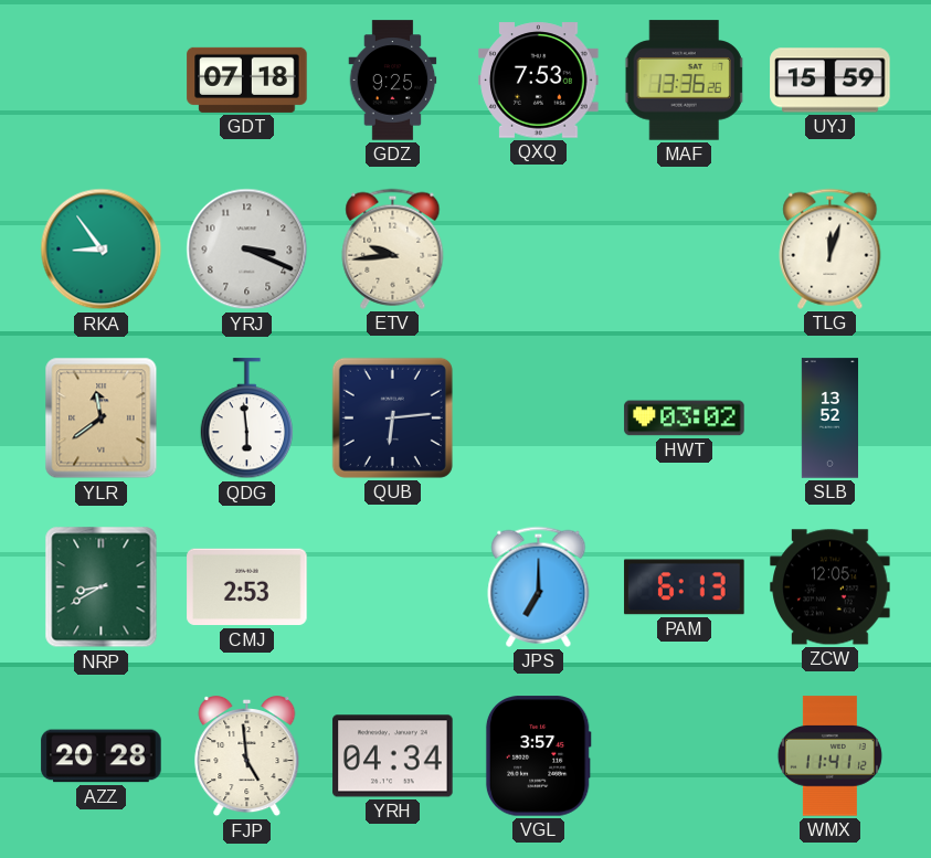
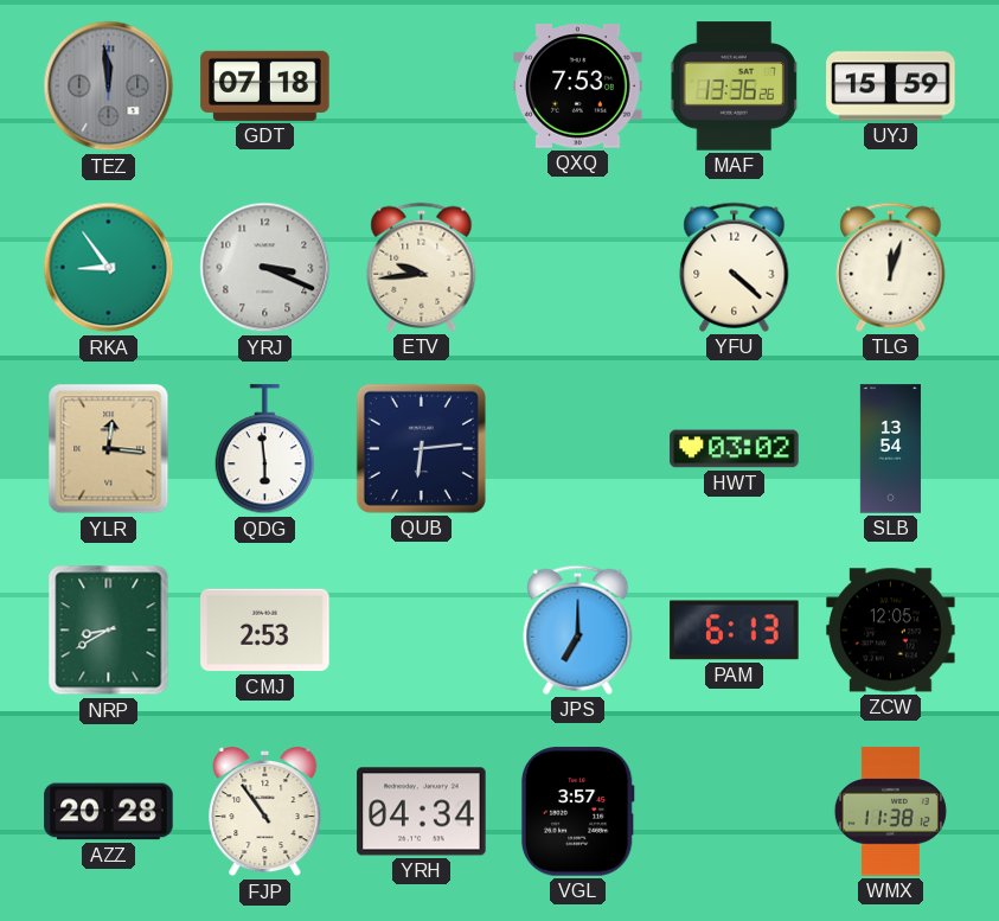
TEZ: none -> 11:59 (109, 87)
GDZ: 9:25 -> none (393, 81)
YFU: none -> 4:22 (735, 267)
YLR: 11:39 -> 12:16 (109, 449)
SLB: 13:52 -> 13:54 (890, 449)
FJP: 4:59 -> 10:54 (265, 812)
WMX: 11:41 -> 11:38 (890, 812)
